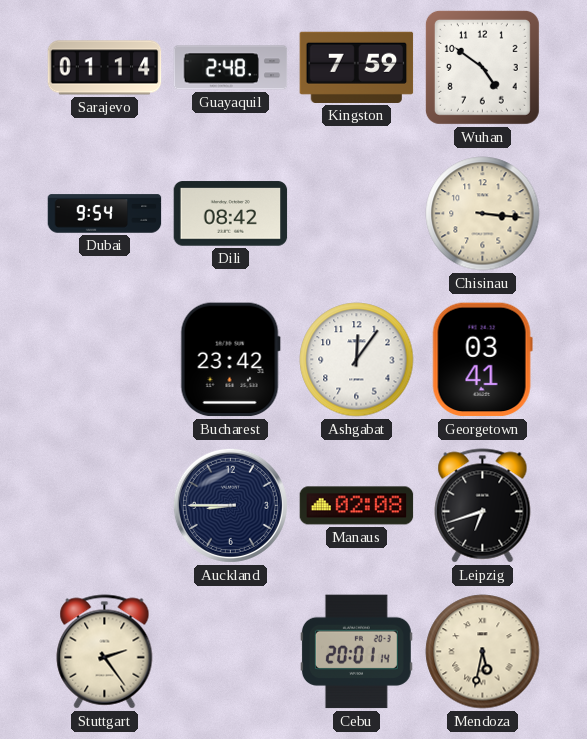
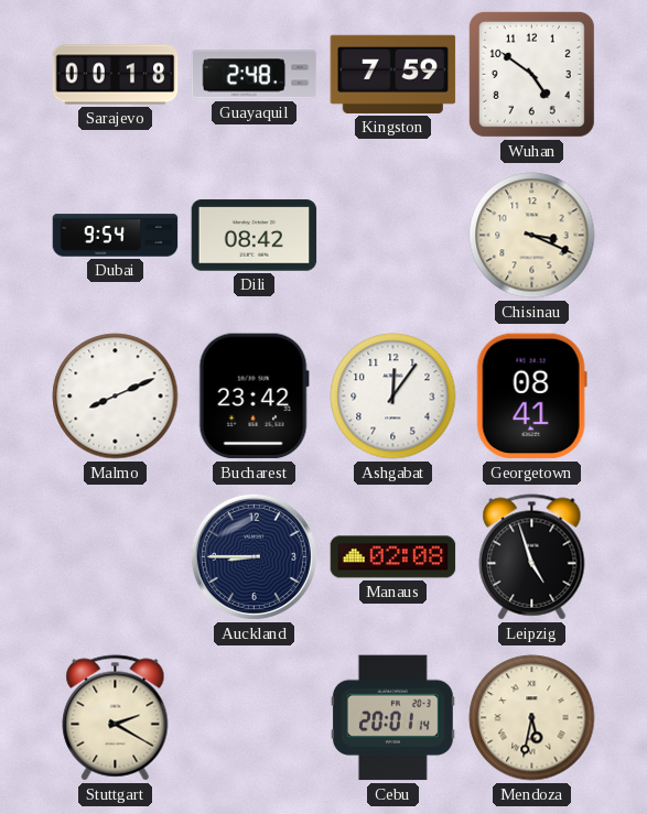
Sarajevo: 01:14 -> 00:18 (116, 75)
Chisinau: 3:16 -> 3:19 (532, 236)
Malmo: none -> 8:11 (116, 397)
Georgetown: 03:41 -> 08:41 (531, 397)
Leipzig: 6:42 -> 4:57 (532, 557)
Stuttgart: 2:24 -> 2:20 (116, 718)
